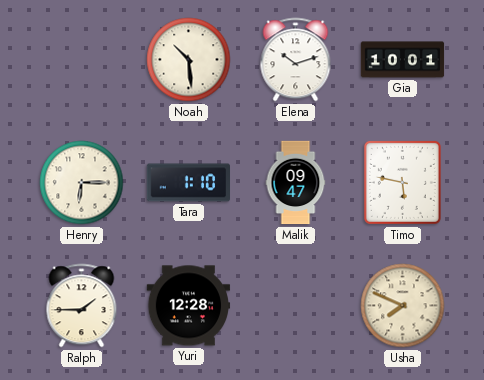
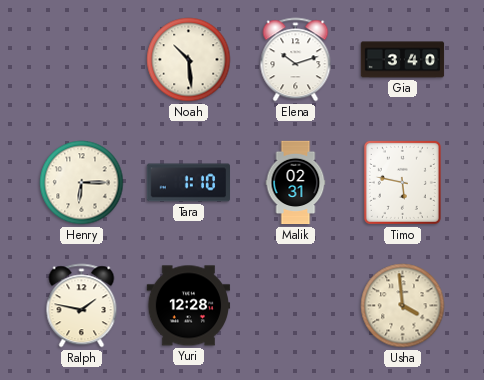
Gia: 10:01 -> 3:40 (403, 60)
Malik: 09:47 -> 02:31 (296, 183)
Ralph: 1:45 -> 1:47 (82, 306)
Usha: 7:49 -> 3:59 (403, 306)
